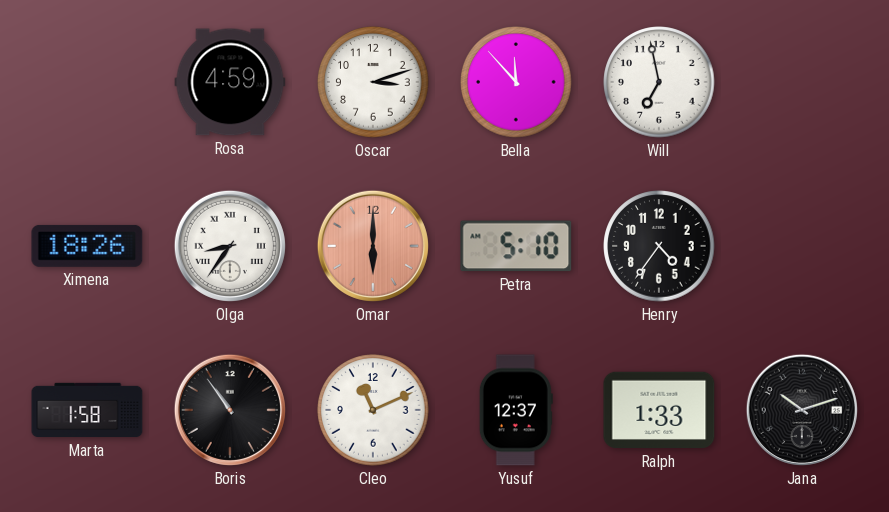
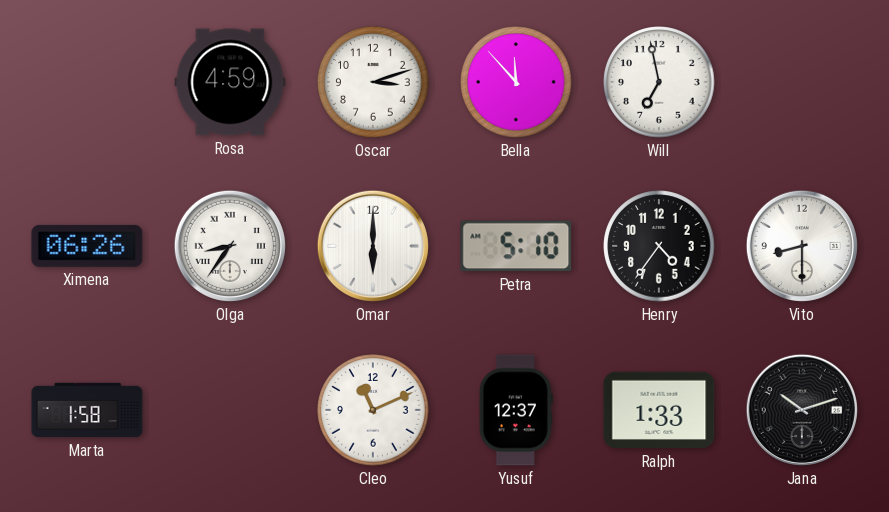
Ximena: 18:26 -> 06:26 (87, 246)
Omar dial: salmon -> white (373, 246)
Vito: none -> 8:30 (802, 246)
Boris: 10:54 -> none (230, 410)
